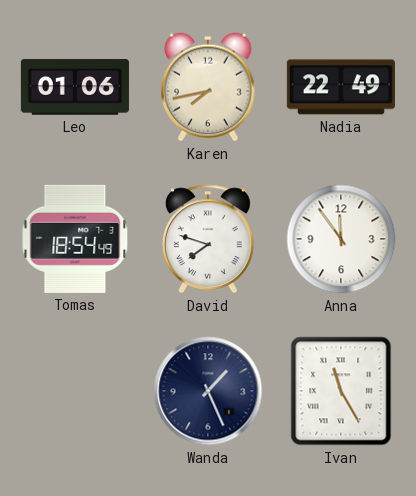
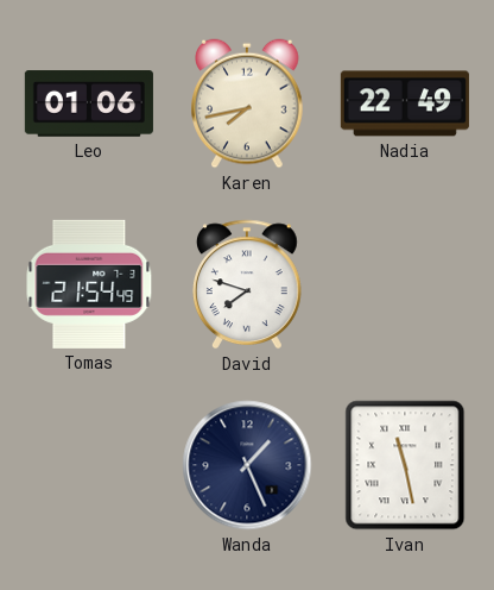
Tomas: 18:54 -> 21:54 (89, 284)
Anna: 11:54 -> none (341, 239)
Ivan: 11:25 -> 11:28 (405, 465)
